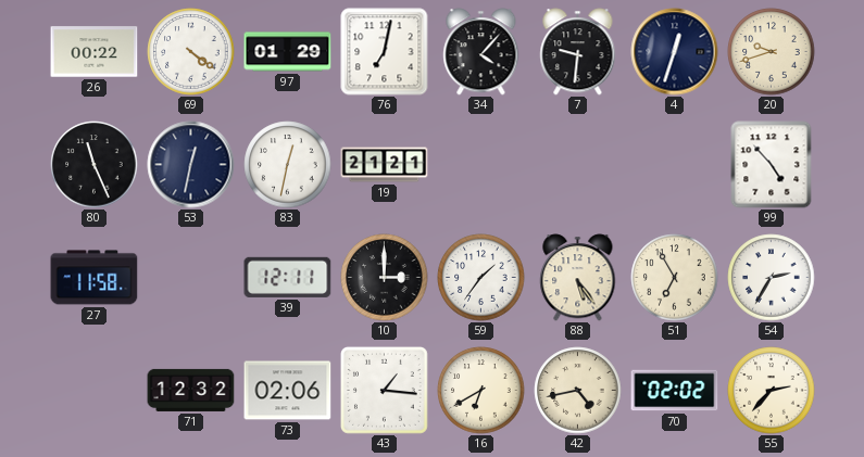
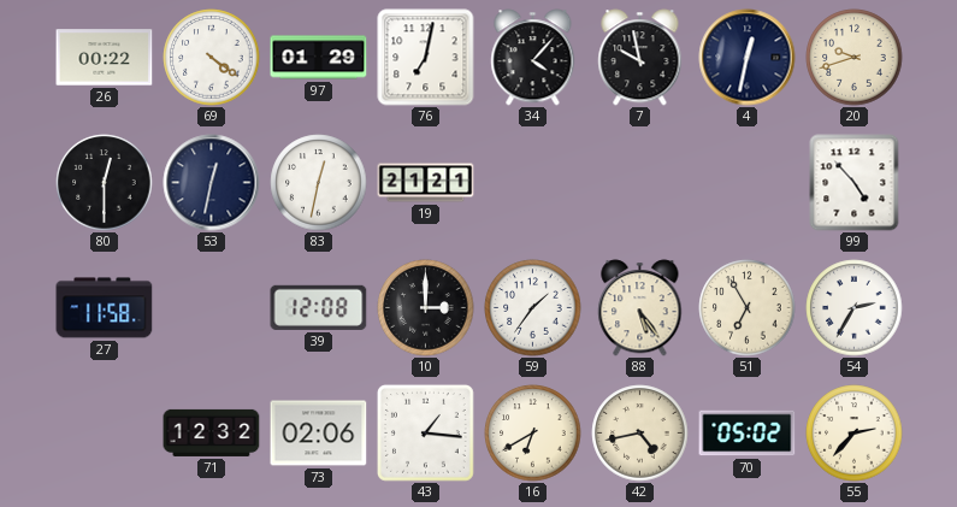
7: 9:31 -> 9:58 (640, 58)
4: 12:33 -> 12:32 (748, 58)
80: 11:26 -> 12:30 (105, 183)
39: 12:11 -> 12:08 (319, 307)
70: 02:02 -> 05:02 (748, 434)
